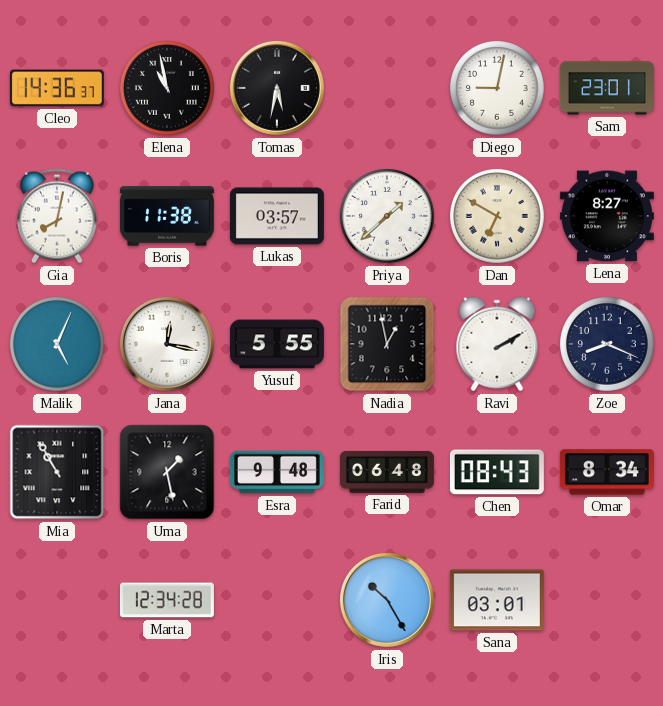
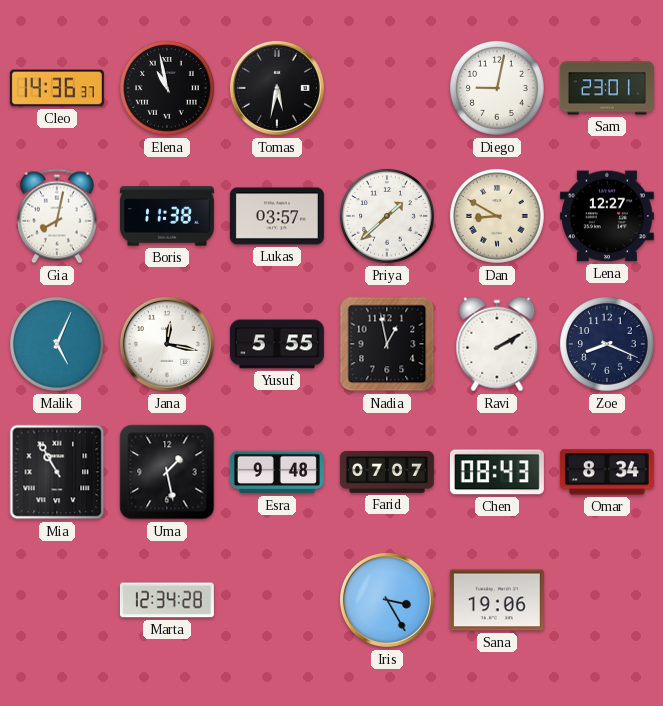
Dan: 6:50 -> 8:50 (498, 217)
Lena: 8:27 -> 12:27 (607, 216)
Farid: 06:48 -> 07:07 (387, 472)
Iris: 10:25 -> 3:25 (387, 600)
Sana: 03:01 -> 19:06 (497, 600)
